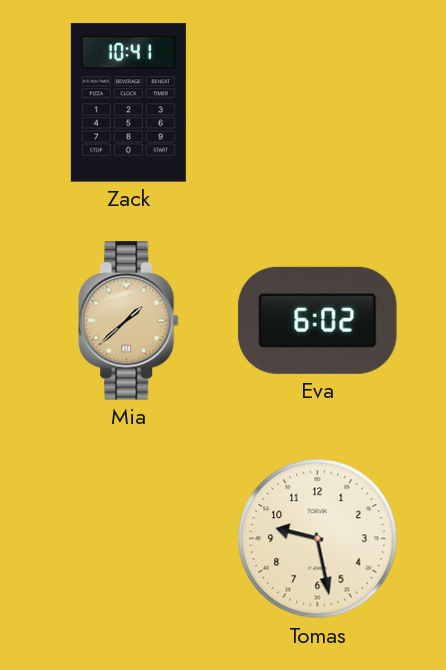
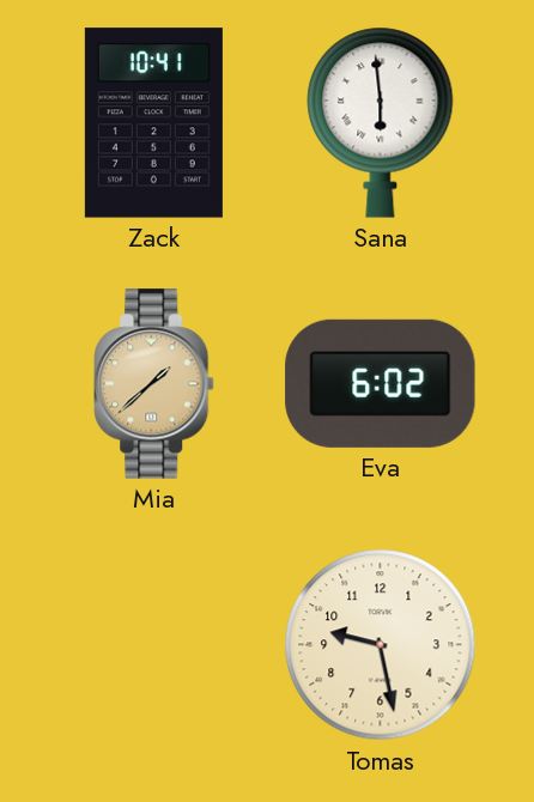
Sana: none -> 5:59 (381, 122)
